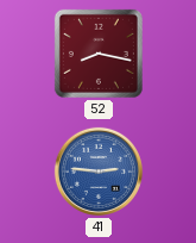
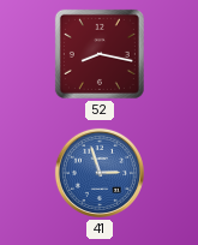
41: 2:46 -> 2:57 (100, 173)
